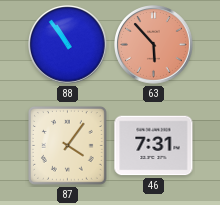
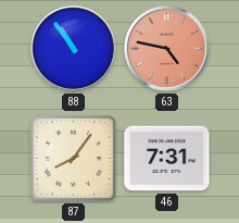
63: 5:53 -> 4:47 (167, 49)
87: 4:06 -> 8:06 (74, 159)
